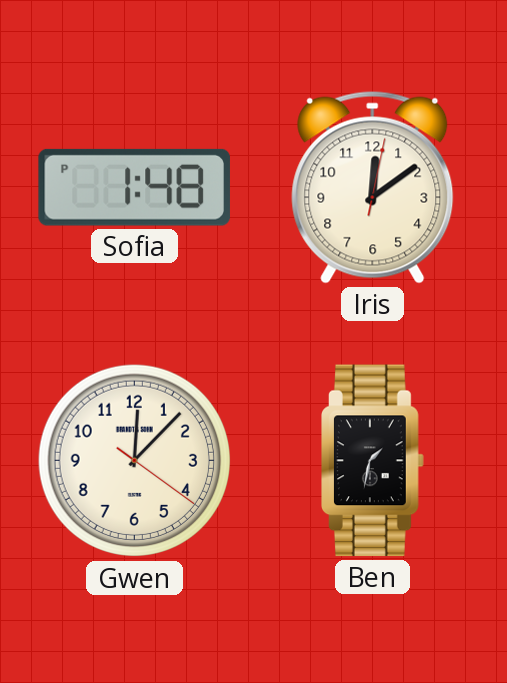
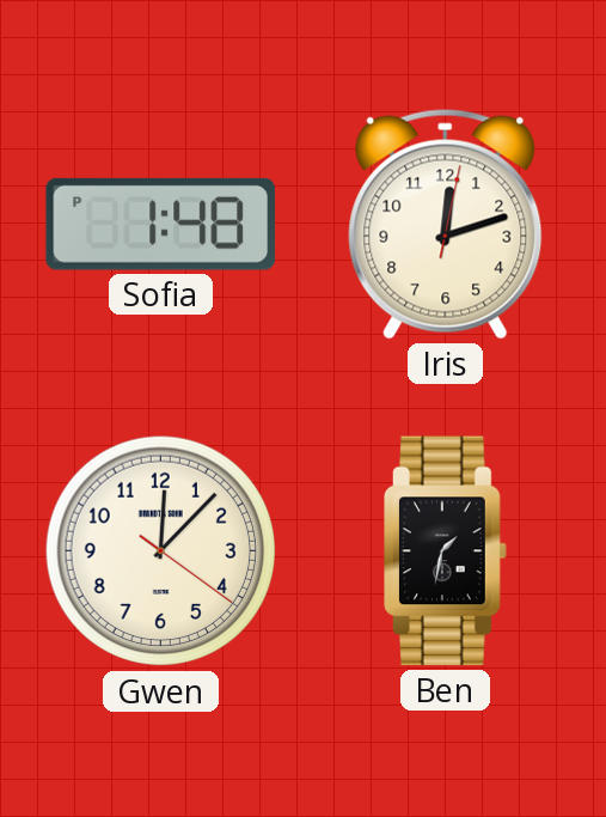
Iris: 12:09 -> 12:12 (446, 224)
